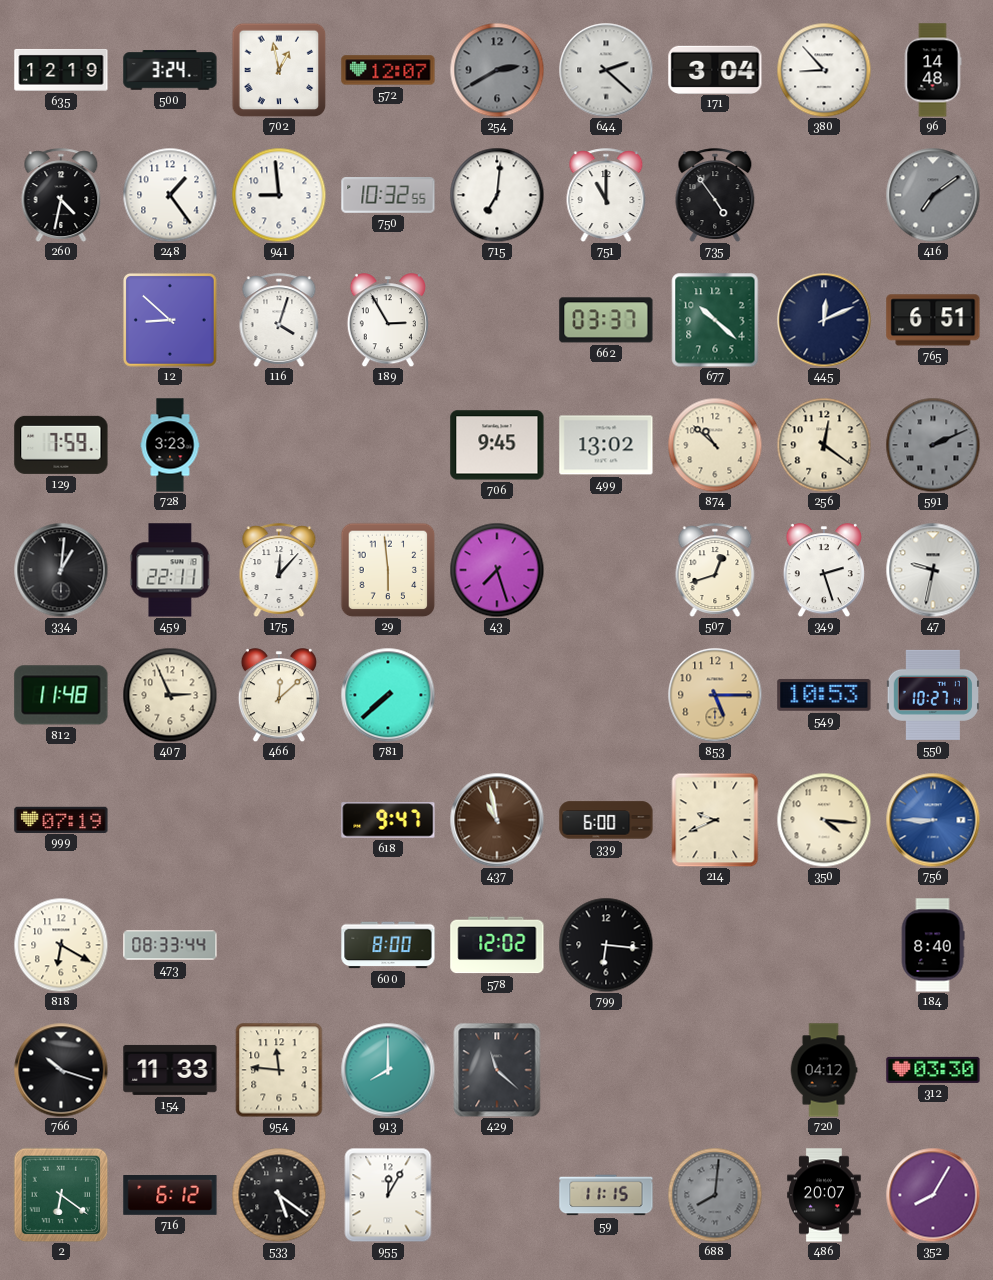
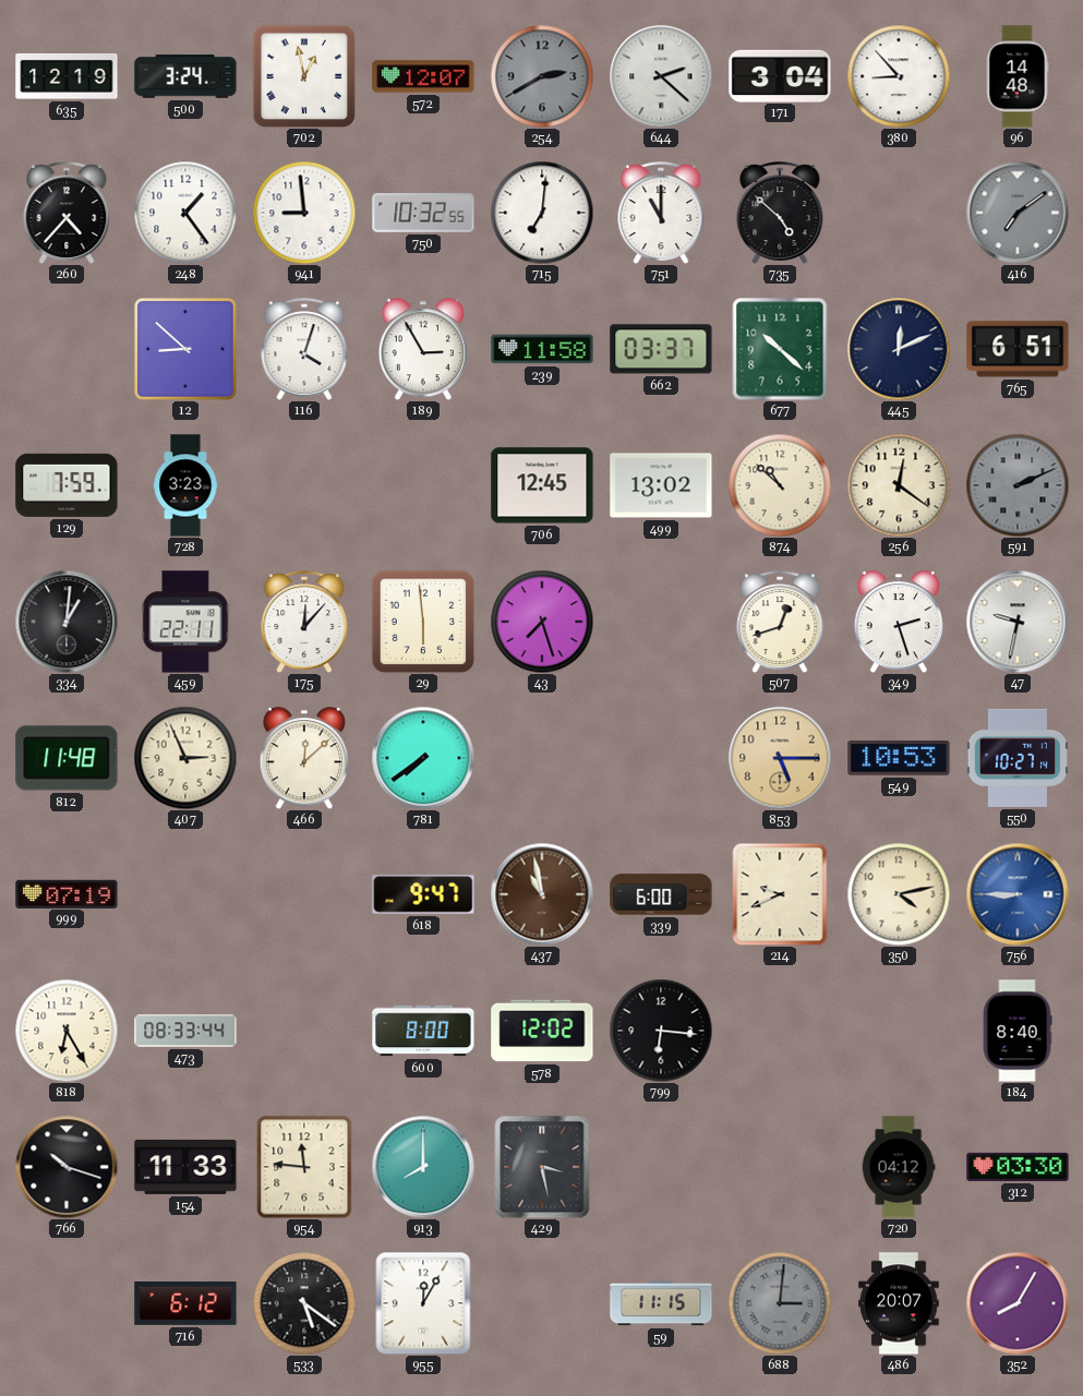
260: 4:32 -> 4:37 (67, 213)
735: 4:54 -> 4:52 (780, 213)
239: none -> 11:58 (542, 349)
706: 9:45 -> 12:45 (542, 485)
781: 7:38 -> 7:39 (423, 758)
350: 4:16 -> 4:13 (899, 894)
818: 6:20 -> 6:25 (67, 1031)
429: 11:22 -> 3:28 (542, 1167)
2: 6:21 -> none (61, 1195)
688: 8:01 -> 3:01 (780, 1303)
